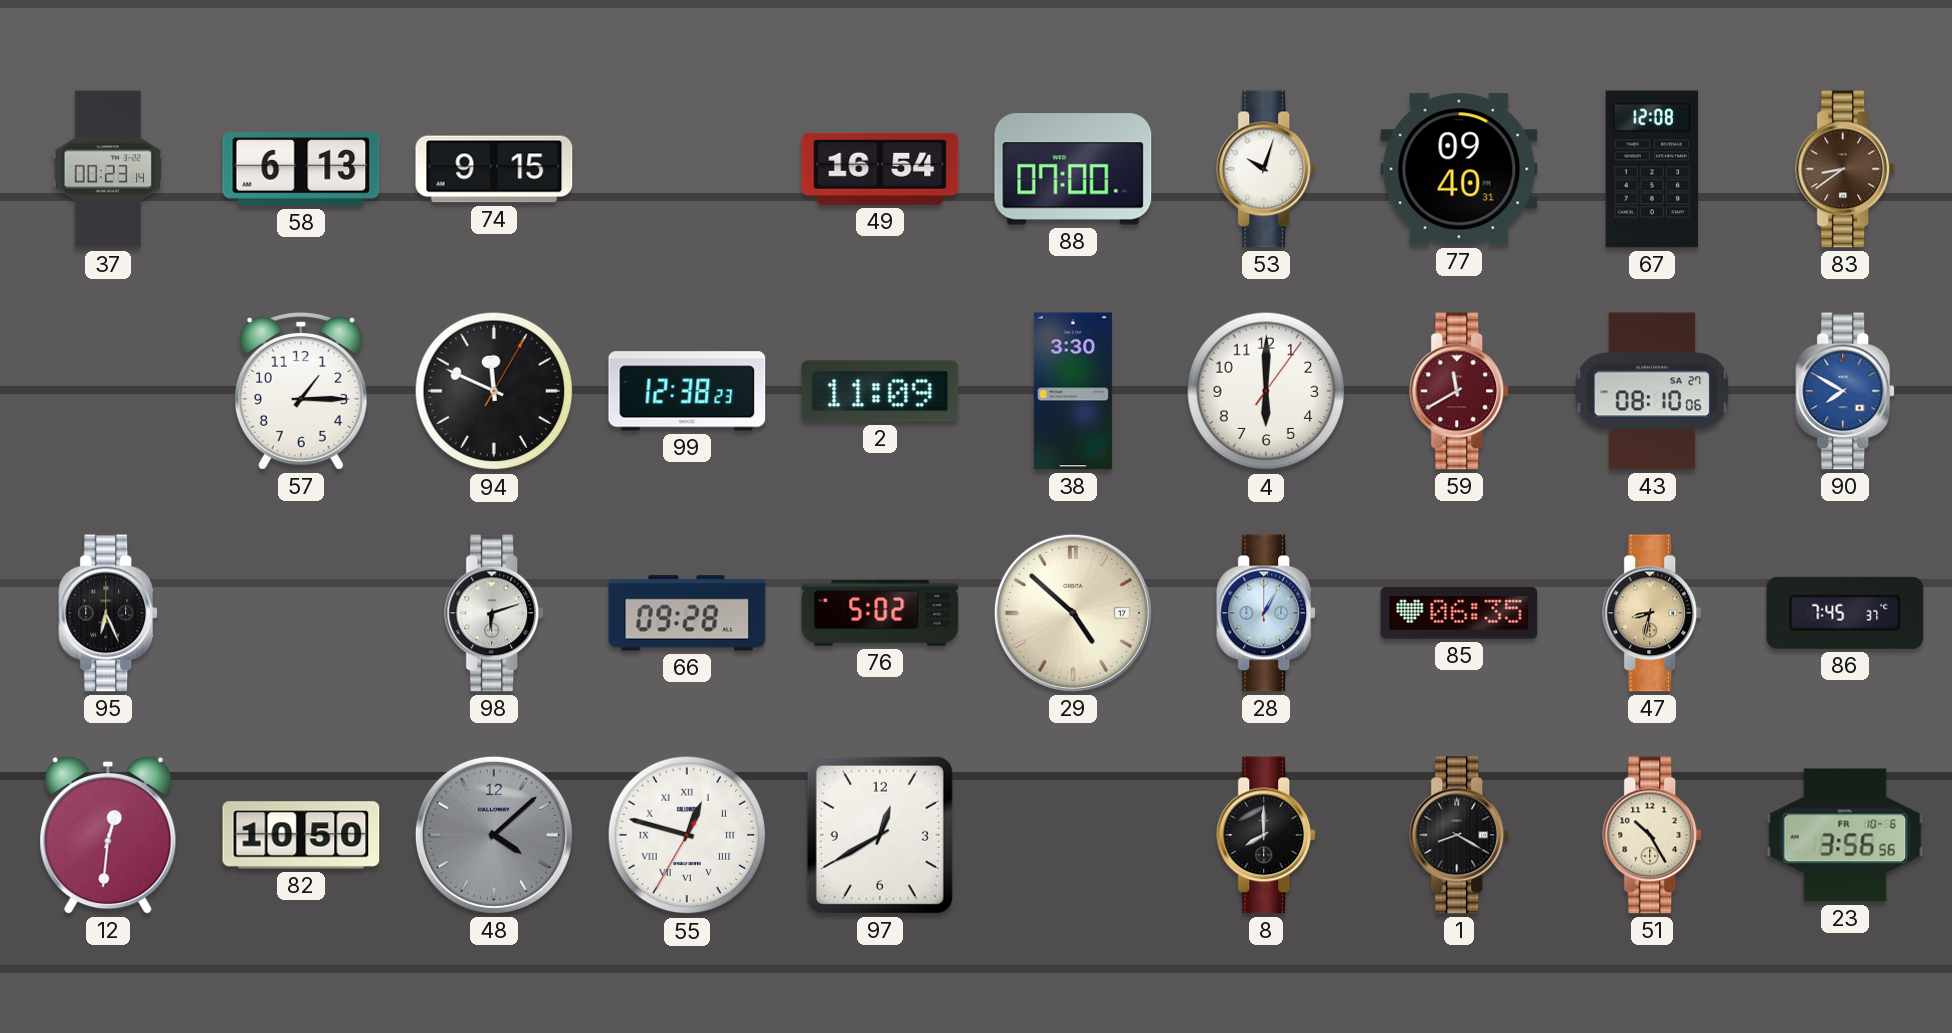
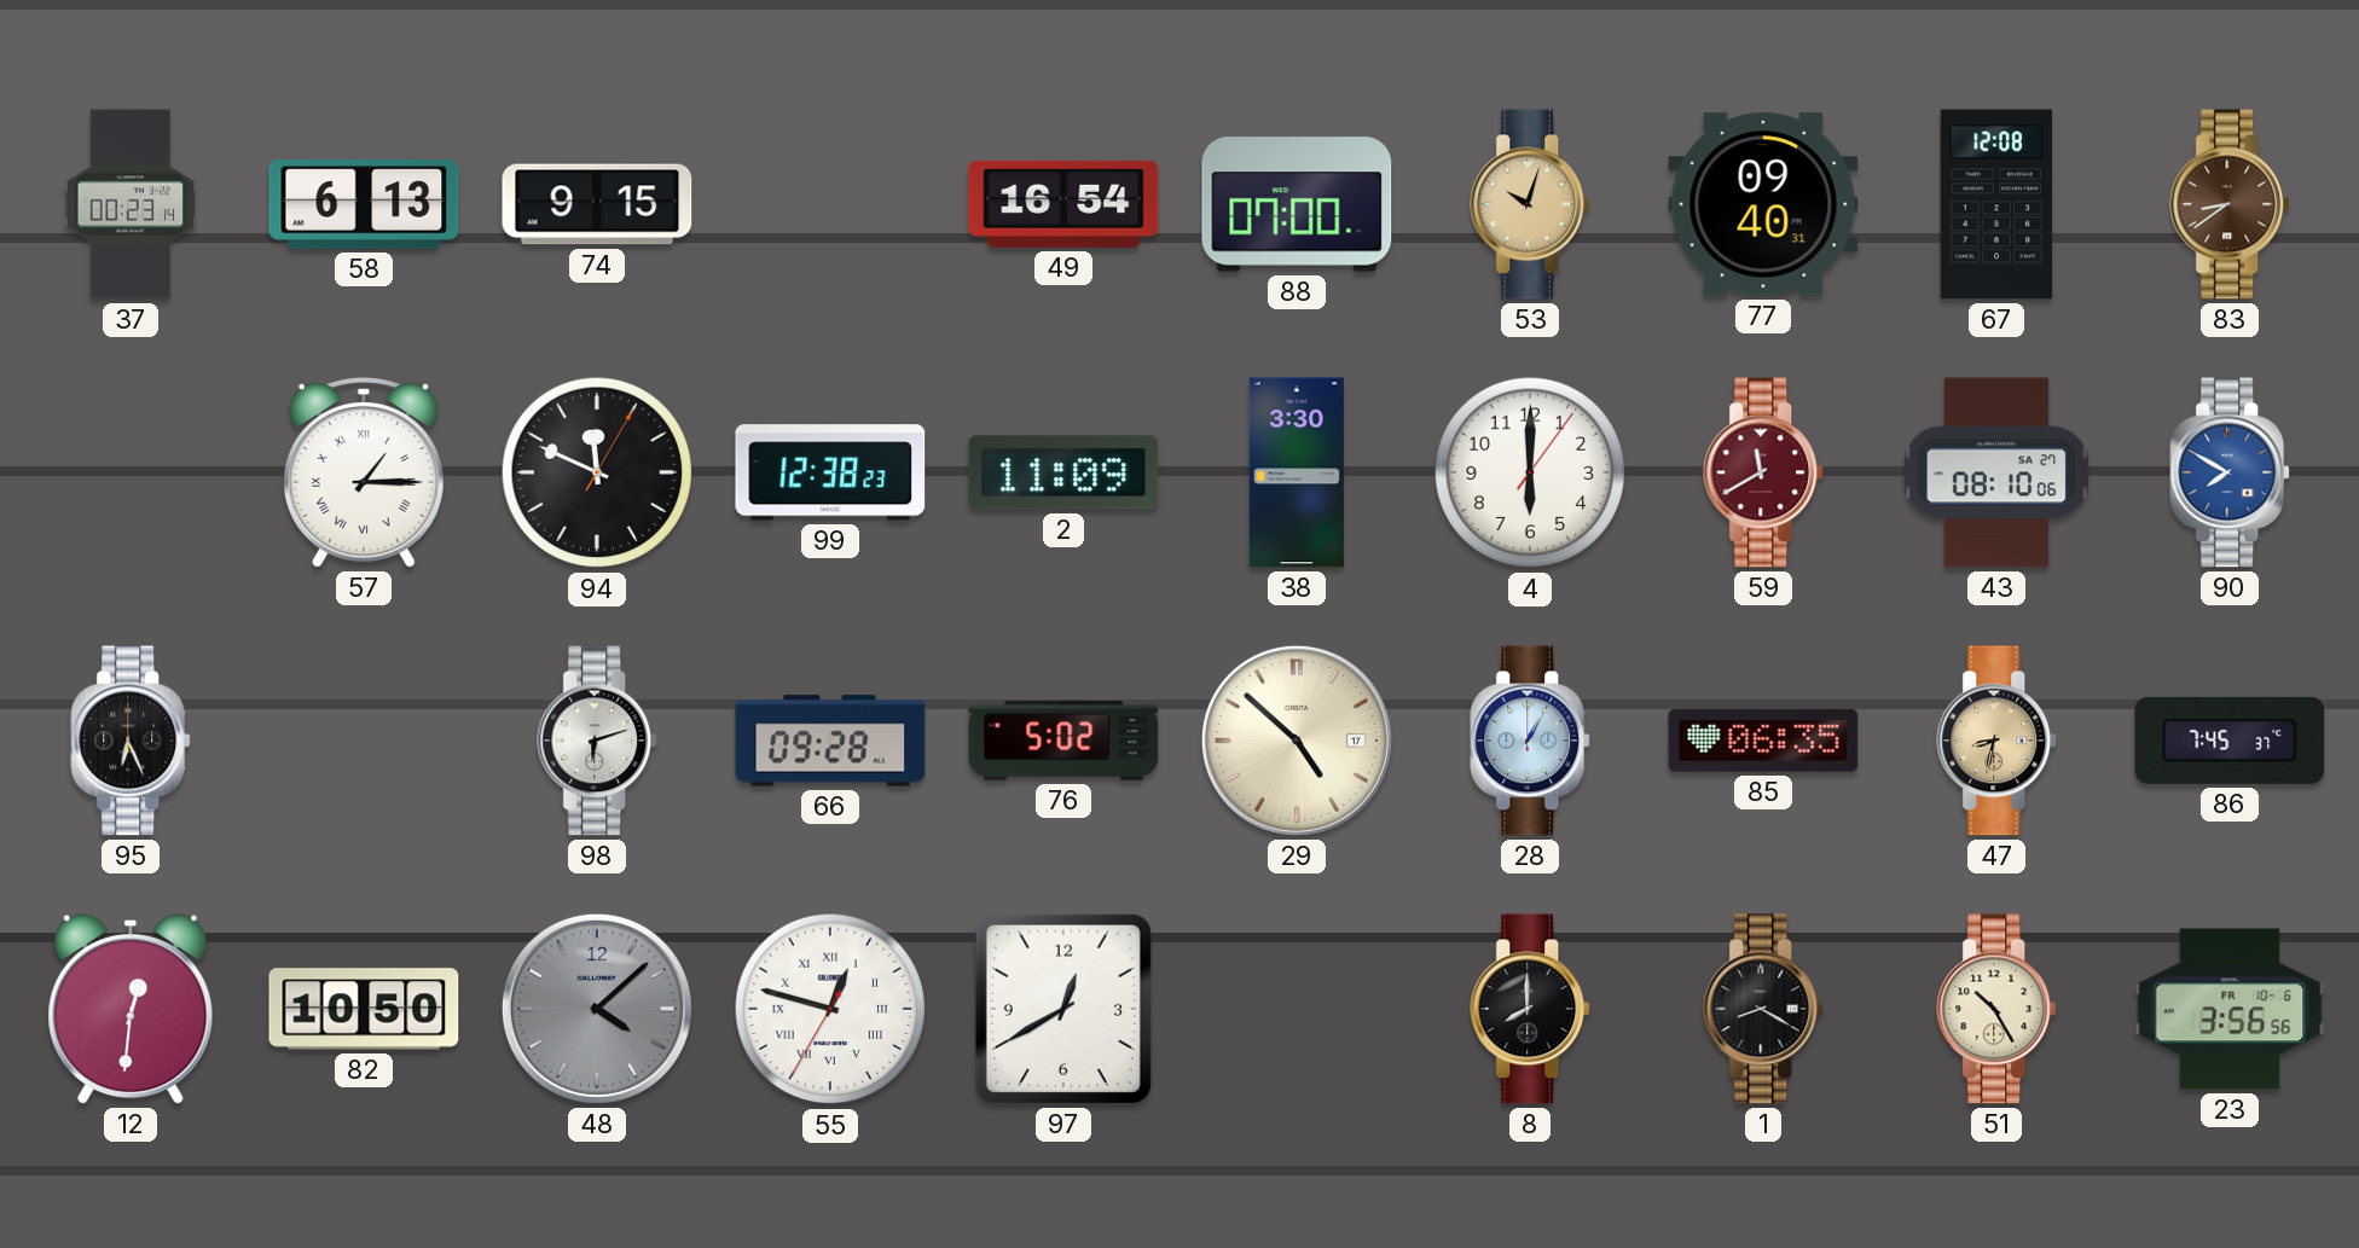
53 dial: white -> champagne (1531, 204)
57 numerals: Arabic -> Roman (364, 472)
